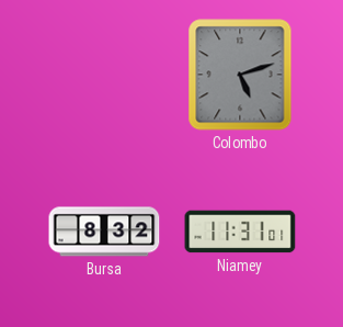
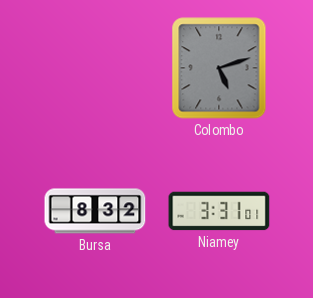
Niamey: 11:31 -> 3:31 (219, 211)
